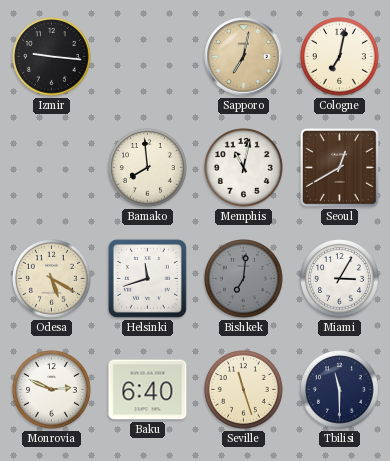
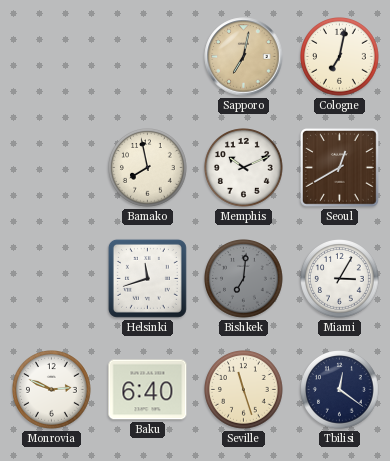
Izmir: 9:16 -> none (52, 57)
Bamako: 7:59 -> 7:58 (148, 168)
Memphis: 11:02 -> 10:11 (244, 168)
Odesa: 5:20 -> none (52, 279)
Tbilisi: 11:30 -> 12:21 (340, 390)
